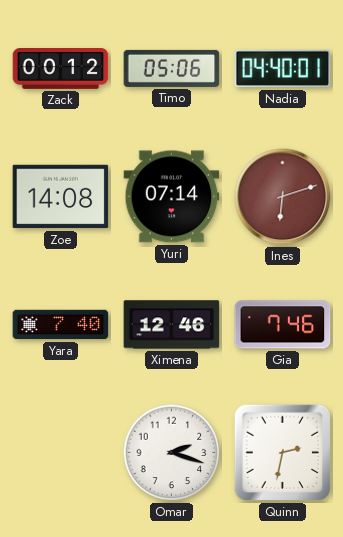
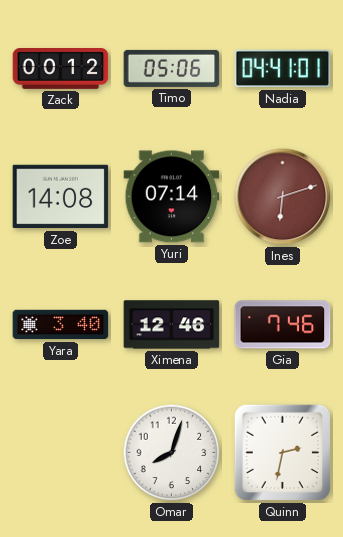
Nadia: 04:40 -> 04:41 (283, 69)
Yara: 7:40 -> 3:40 (61, 325)
Omar: 2:18 -> 8:03 (172, 453)
